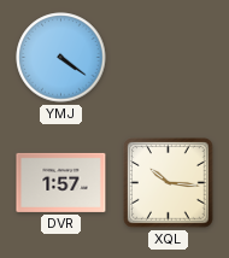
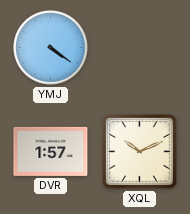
XQL: 10:16 -> 10:11 (140, 152)
